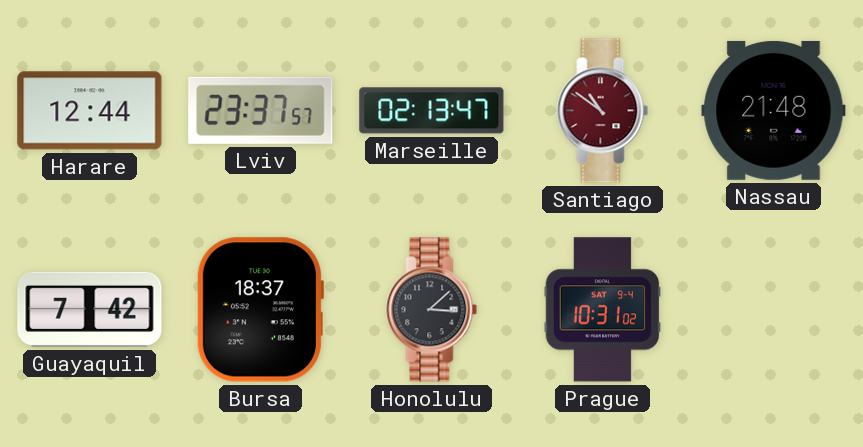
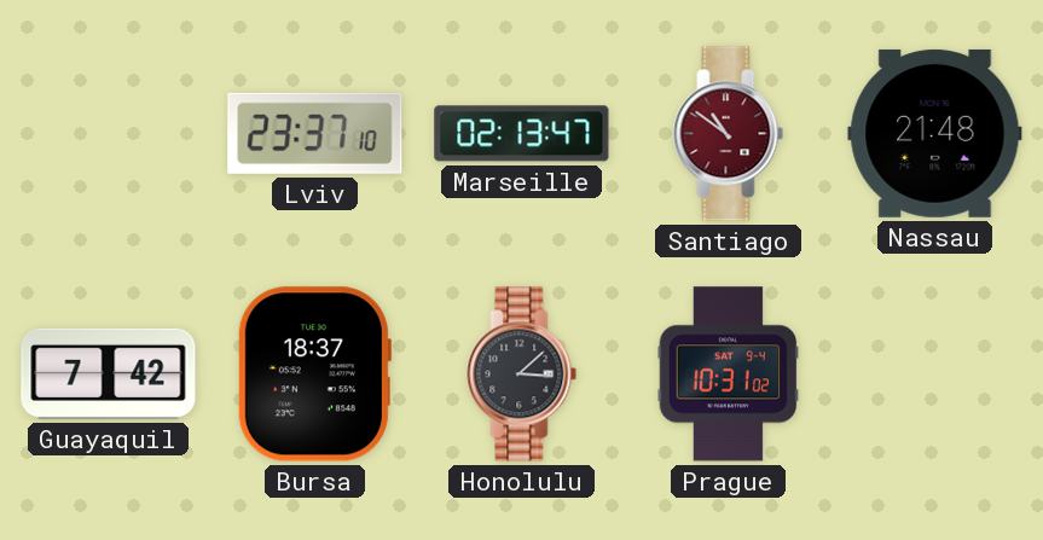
Harare: 12:44 -> none (90, 111)
Lviv: 23:37:57 -> 23:37:10 (315, 133)
